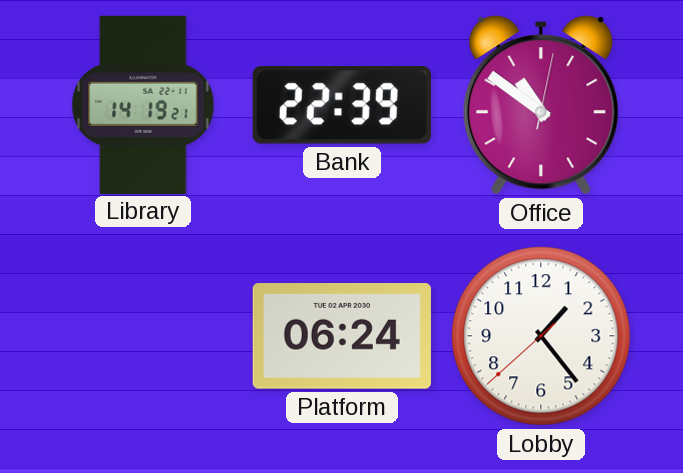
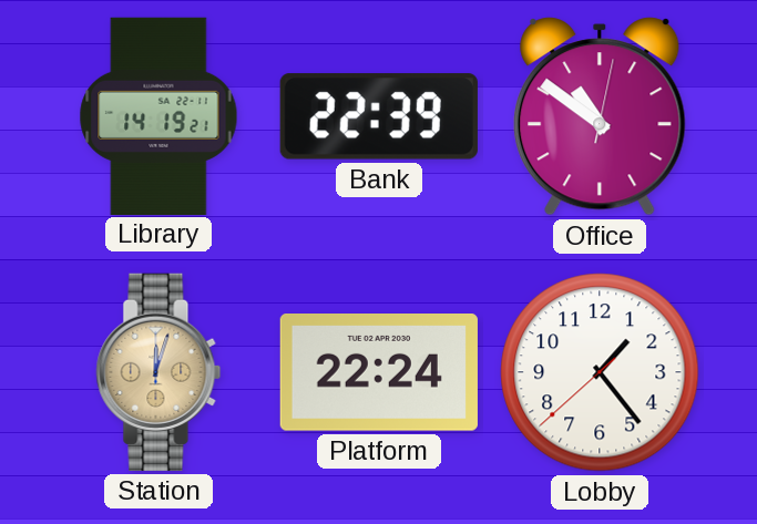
Station: none -> 12:03 (158, 372)
Platform: 06:24 -> 22:24 (379, 373)
